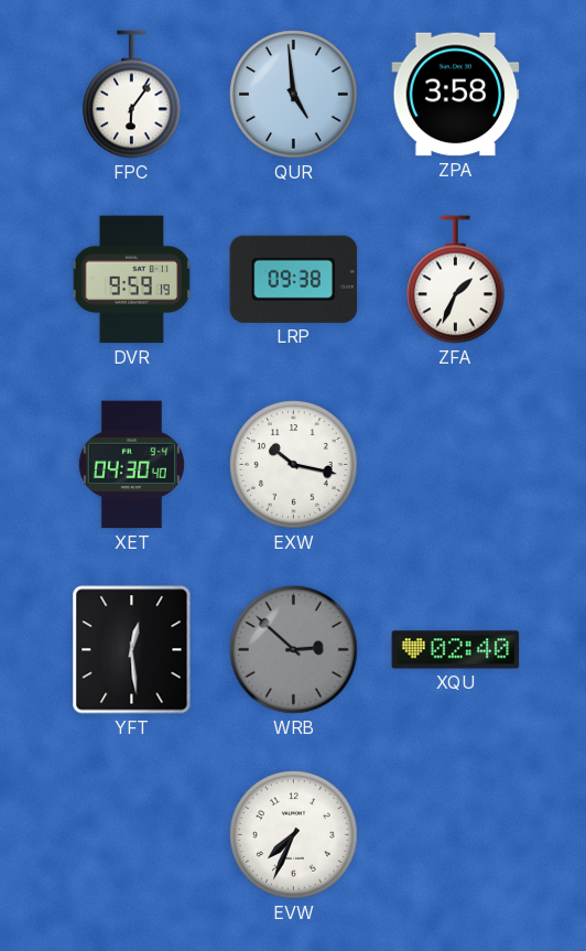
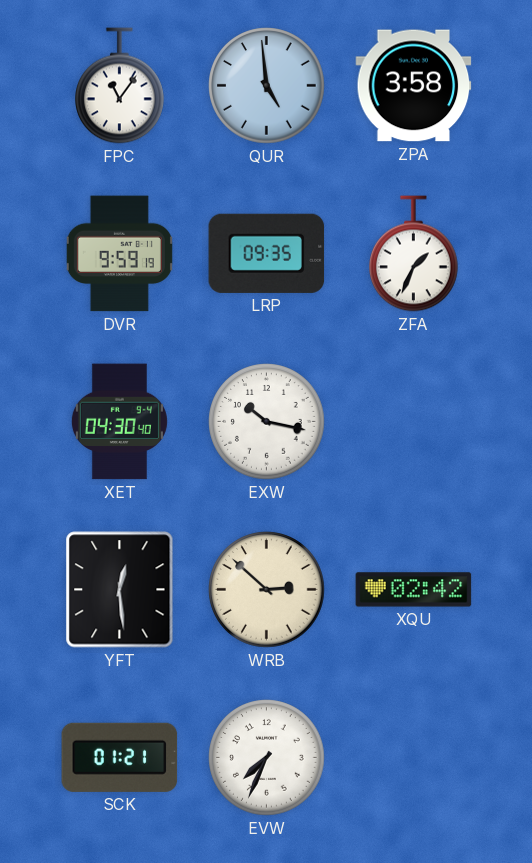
FPC: 6:06 -> 11:06 (120, 86)
LRP: 09:38 -> 09:35 (267, 253)
WRB dial: grey -> cream (267, 590)
XQU: 02:40 -> 02:42 (414, 590)
SCK: none -> 01:21 (120, 757)
